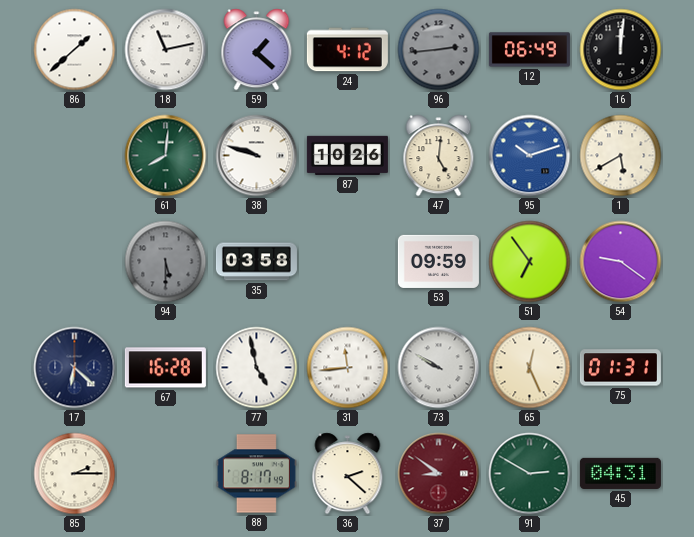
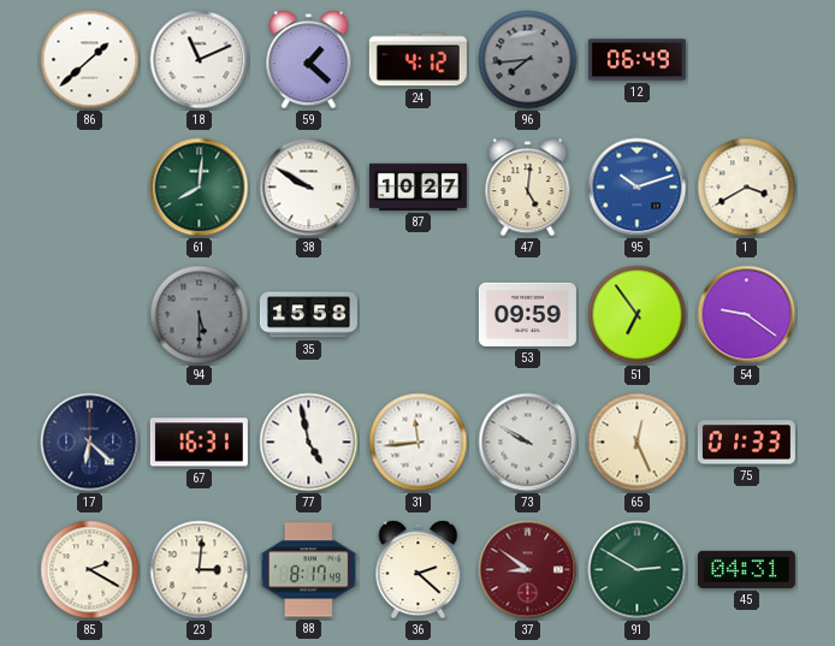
18: 11:13 -> 11:11 (200, 60)
96: 2:44 -> 7:44 (528, 60)
16: 12:01 -> none (621, 50)
38: 9:48 -> 9:50 (309, 188)
87: 10:26 -> 10:27 (417, 186)
1: 5:40 -> 3:40 (747, 188)
35: 03:58 -> 15:58 (308, 315)
67: 16:28 -> 16:31 (199, 443)
75: 01:31 -> 01:33 (746, 443)
85: 2:15 -> 2:20 (90, 570)
23: none -> 3:01 (200, 570)
